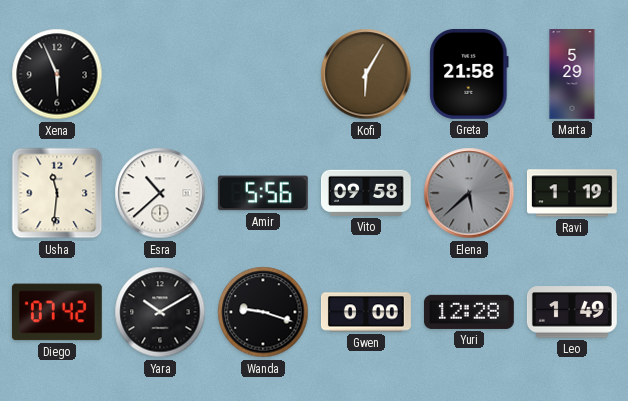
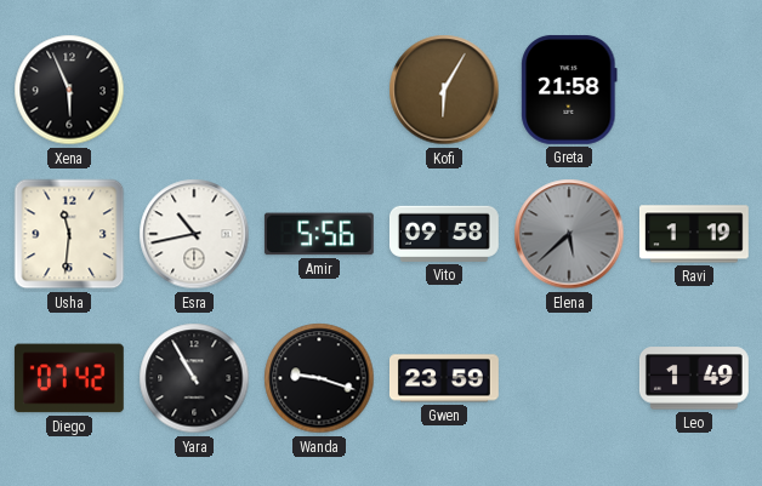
Marta: 5:29 -> none (572, 75)
Esra: 10:38 -> 10:43 (194, 234)
Yara: 10:10 -> 10:55 (194, 378)
Gwen: 0:00 -> 23:59 (444, 378)
Yuri: 12:28 -> none (469, 312)
